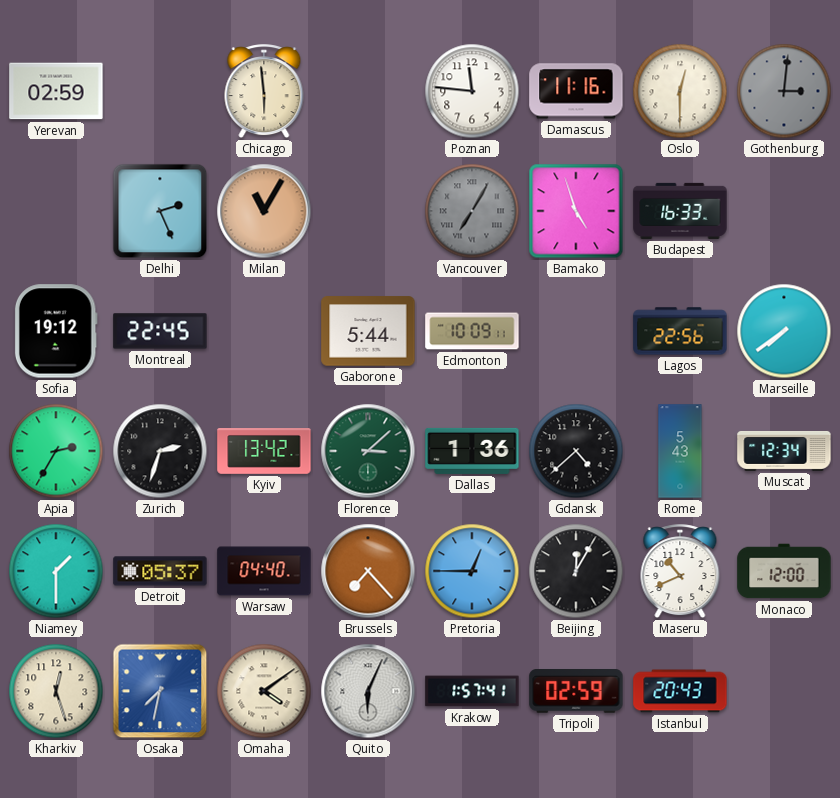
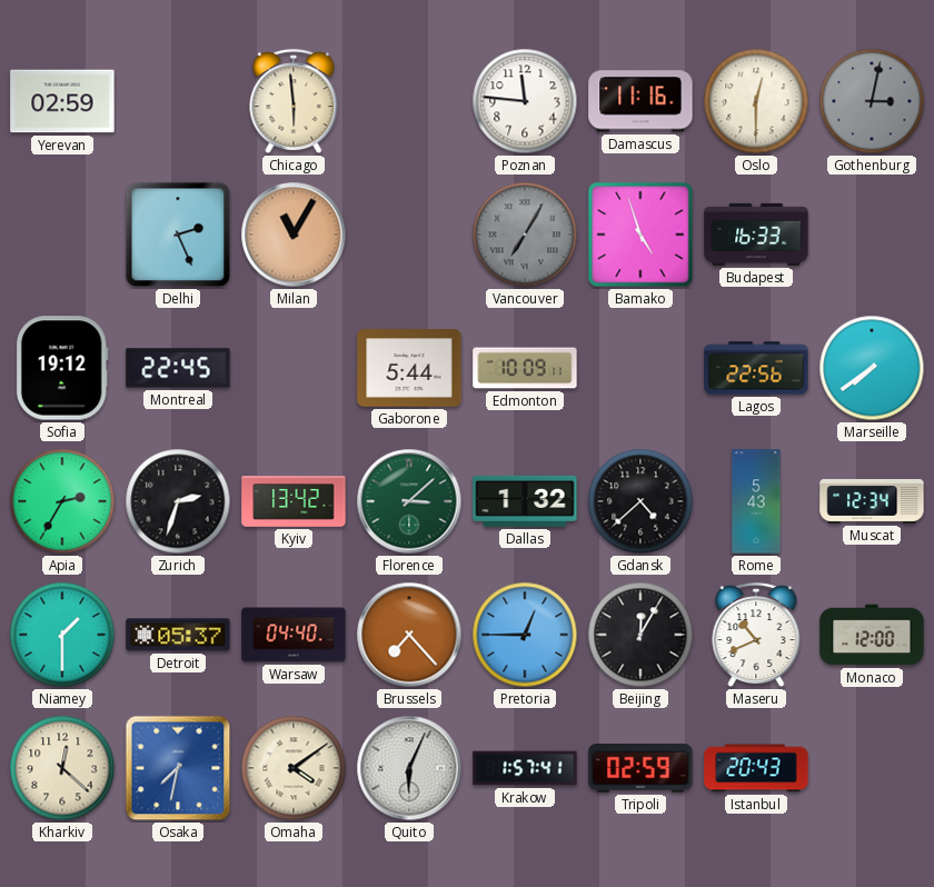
Gothenburg: 3:01 -> 3:02 (872, 101)
Dallas: 1:36 -> 1:32 (525, 501)
Kharkiv: 12:27 -> 12:22 (62, 768)
